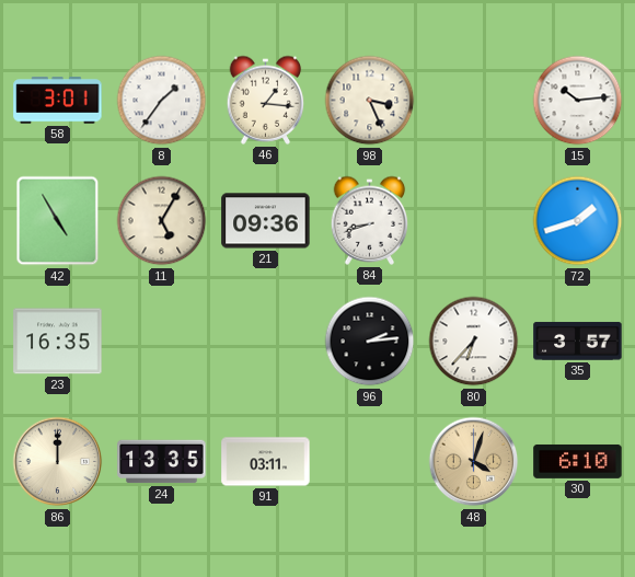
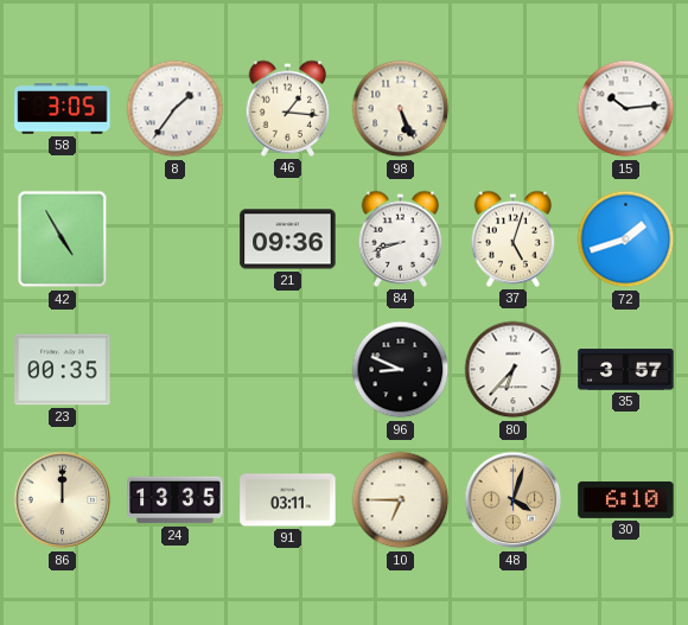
58: 3:01 -> 3:05 (63, 109)
98: 3:26 -> 5:26 (401, 109)
11: 5:05 -> none (162, 221)
37: none -> 5:03 (514, 238)
23: 16:35 -> 00:35 (63, 370)
96: 2:14 -> 8:49 (401, 370)
10: none -> 6:45 (401, 500)
